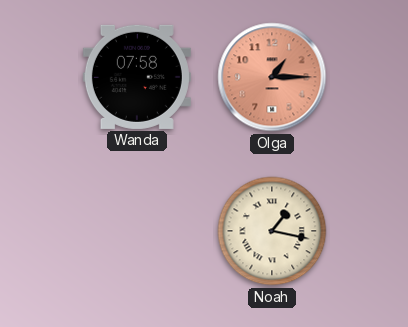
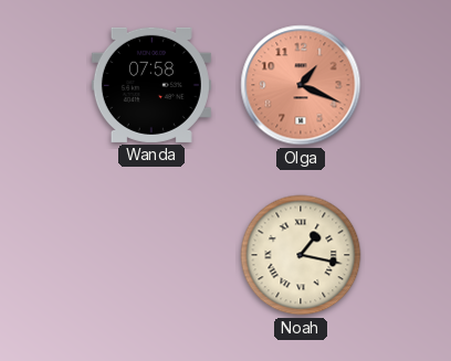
Olga: 1:15 -> 1:19 (301, 85)
